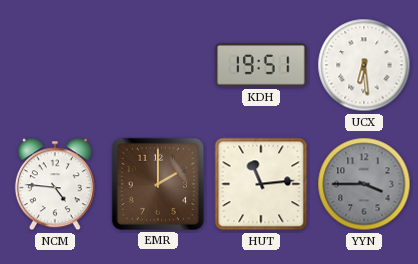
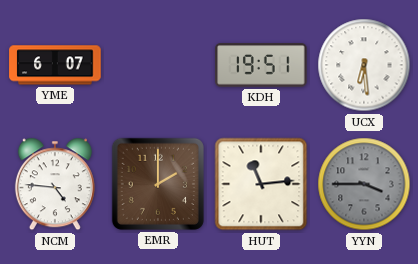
YME: none -> 6:07 (55, 65)
